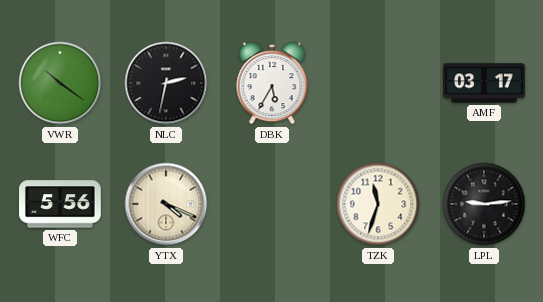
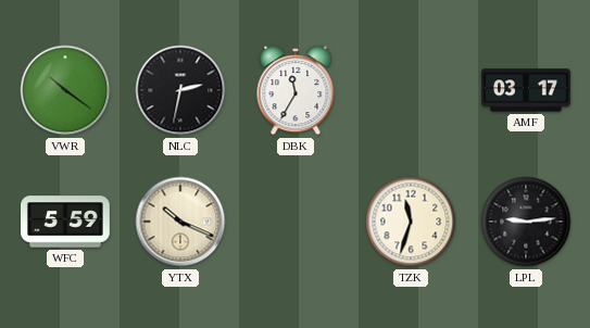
DBK: 5:35 -> 11:35 (296, 90)
WFC: 5:56 -> 5:59 (66, 222)
YTX: 4:19 -> 10:19 (180, 222)
